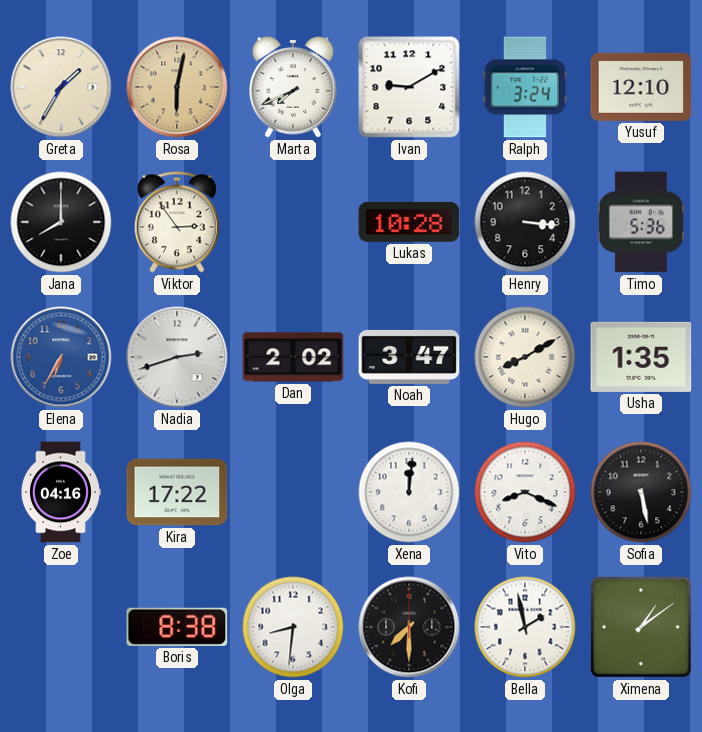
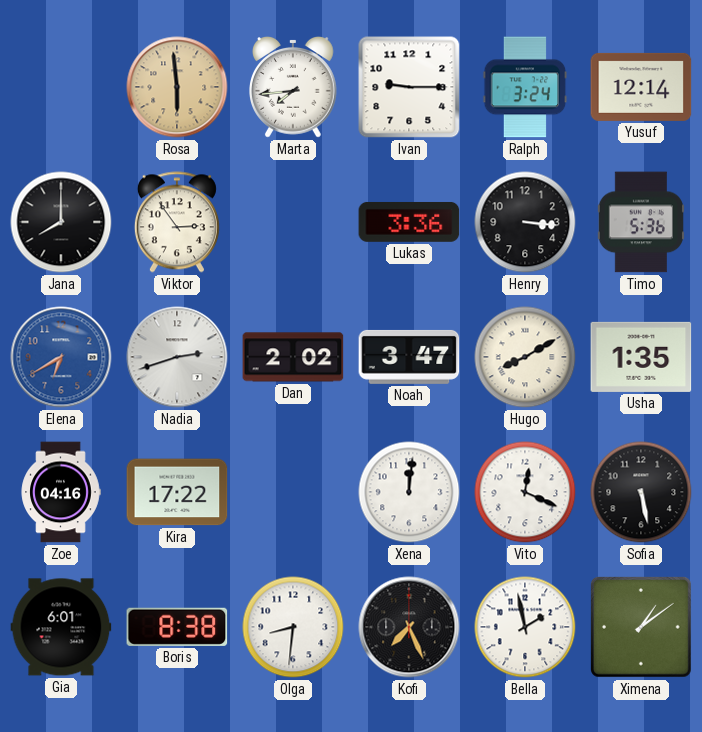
Greta: 1:35 -> none (61, 87)
Rosa: 6:02 -> 5:59 (177, 87)
Marta: 7:41 -> 7:44 (294, 88)
Ivan: 9:10 -> 9:15 (409, 87)
Yusuf: 12:10 -> 12:14 (641, 87)
Lukas: 10:28 -> 3:36 (409, 222)
Elena: 6:35 -> 6:40 (61, 357)
Vito: 8:19 -> 12:19 (525, 492)
Gia: none -> 6:01 (61, 627)
Kofi: 7:30 -> 7:26 (409, 627)
